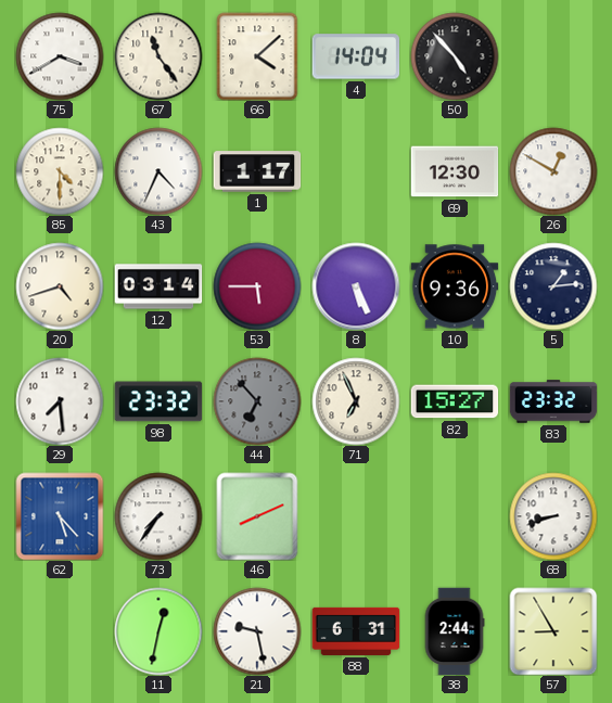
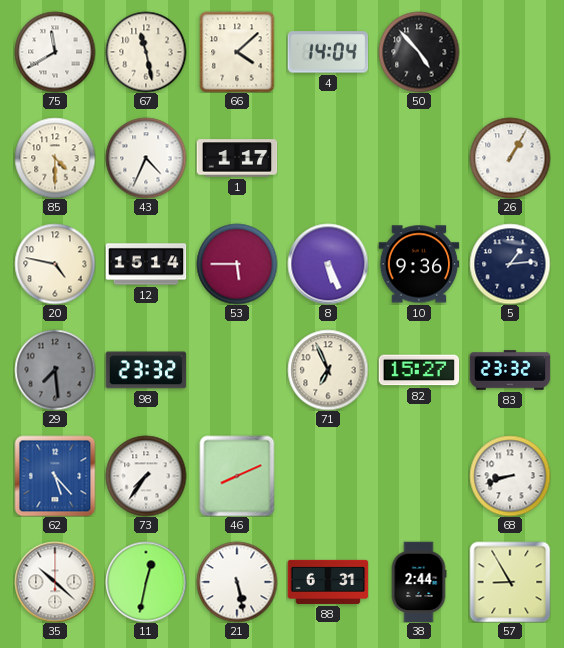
75: 3:40 -> 11:40 (55, 52)
67: 11:24 -> 11:28 (146, 52)
69: 12:30 -> none (455, 171)
26: 12:50 -> 1:05 (510, 158)
20: 4:42 -> 4:47 (55, 264)
12: 03:14 -> 15:14 (146, 264)
29 dial: white -> grey (55, 370)
44: 6:53 -> none (257, 401)
35: none -> 10:22 (55, 582)
21: 9:28 -> 5:28 (237, 582)
